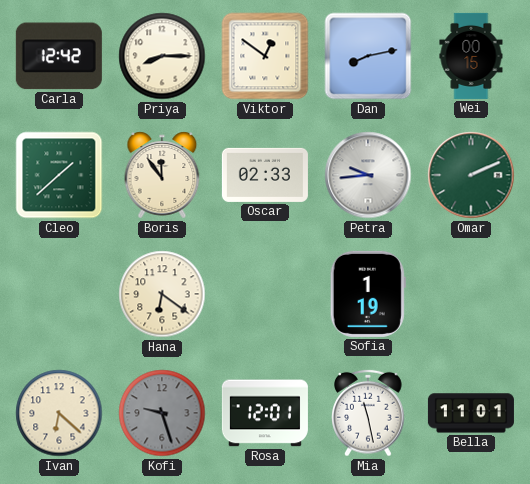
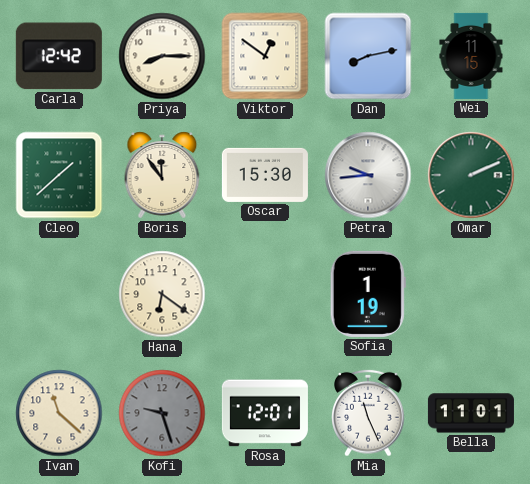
Wei: 00:15 -> 11:15 (471, 56)
Oscar: 02:33 -> 15:30 (265, 175)
Ivan: 6:22 -> 11:22 (59, 413)
Mia: 11:28 -> 11:26 (368, 413)
